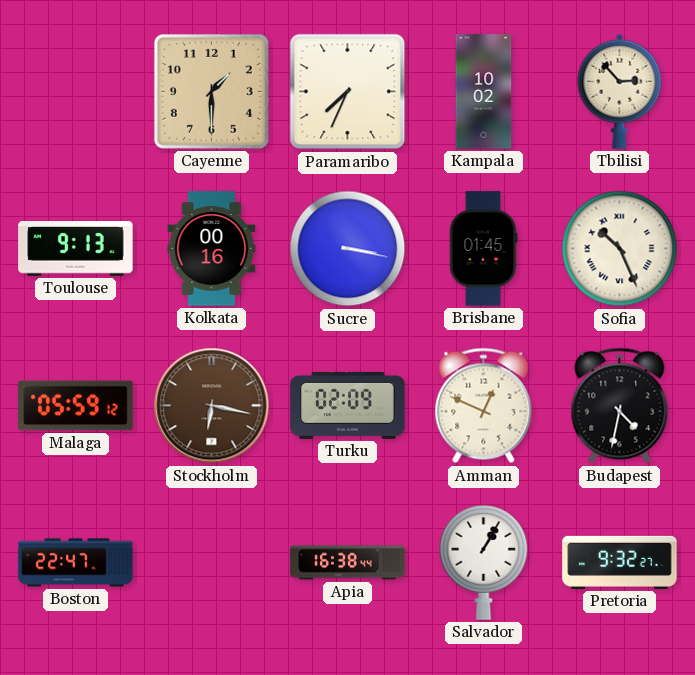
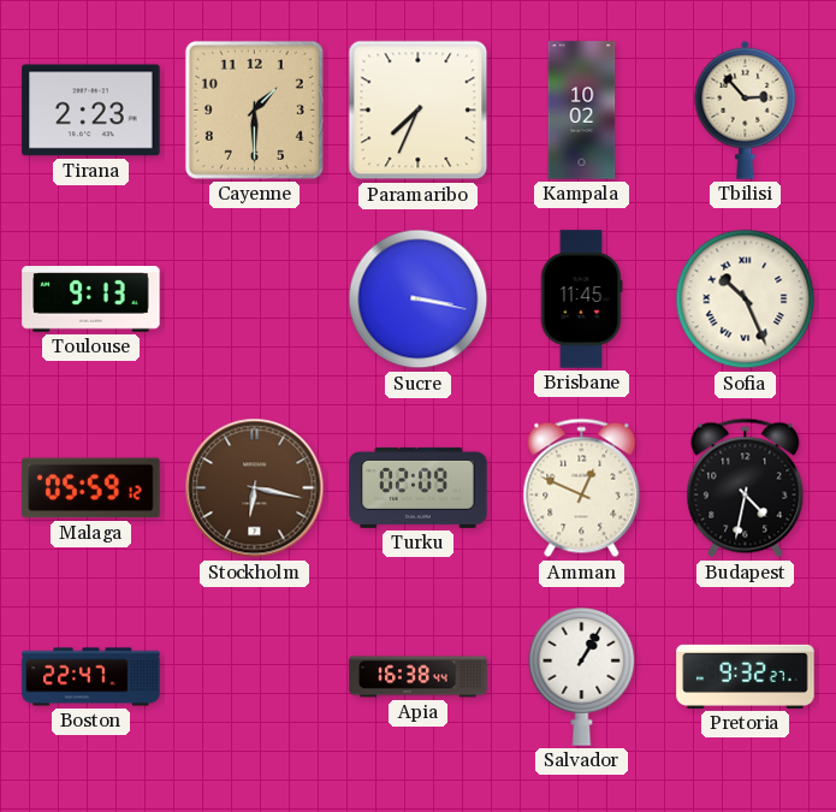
Tirana: none -> 2:23 (91, 111)
Kolkata: 00:16 -> none (212, 249)
Brisbane: 01:45 -> 11:45 (581, 300)
